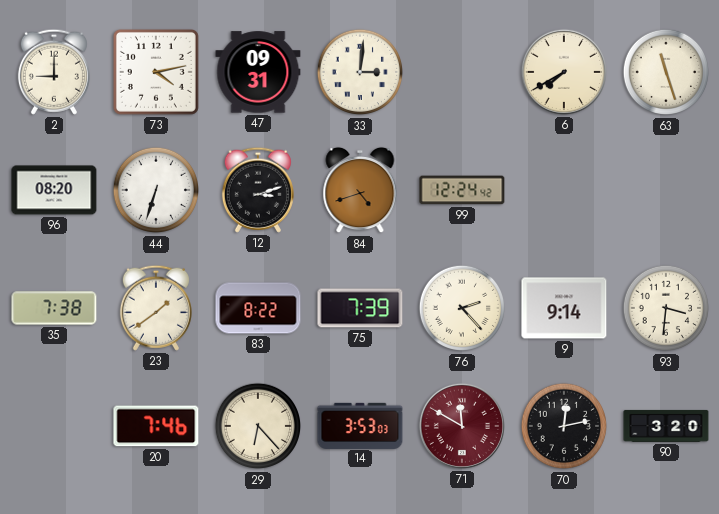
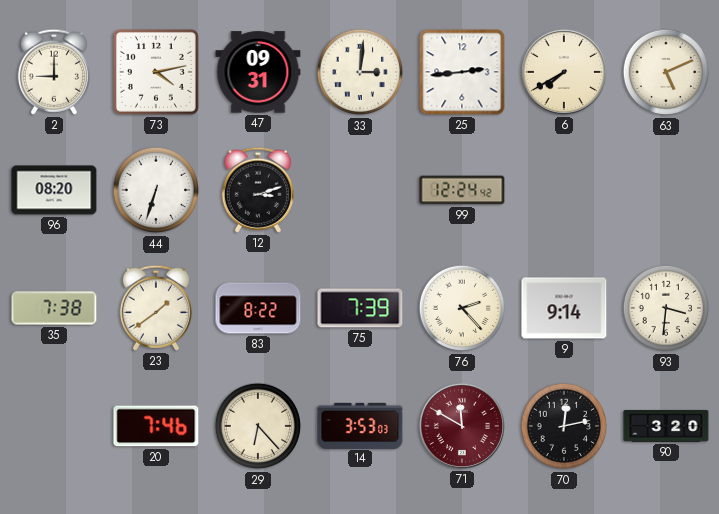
25: none -> 2:44 (462, 72)
63: 11:27 -> 5:11 (666, 72)
84: 4:42 -> none (360, 190)
